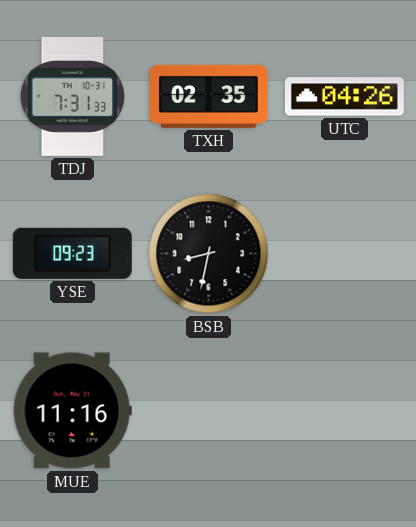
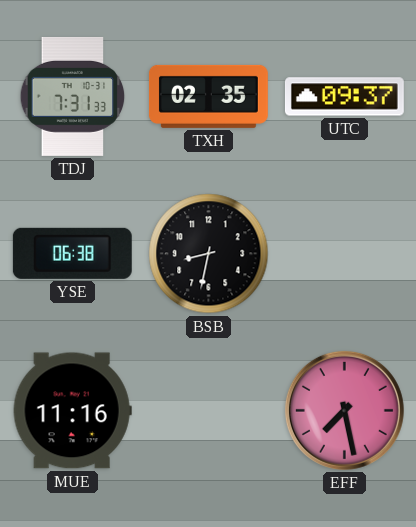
UTC: 04:26 -> 09:37 (344, 97)
YSE: 09:23 -> 06:38 (72, 253)
EFF: none -> 7:28 (344, 410)
